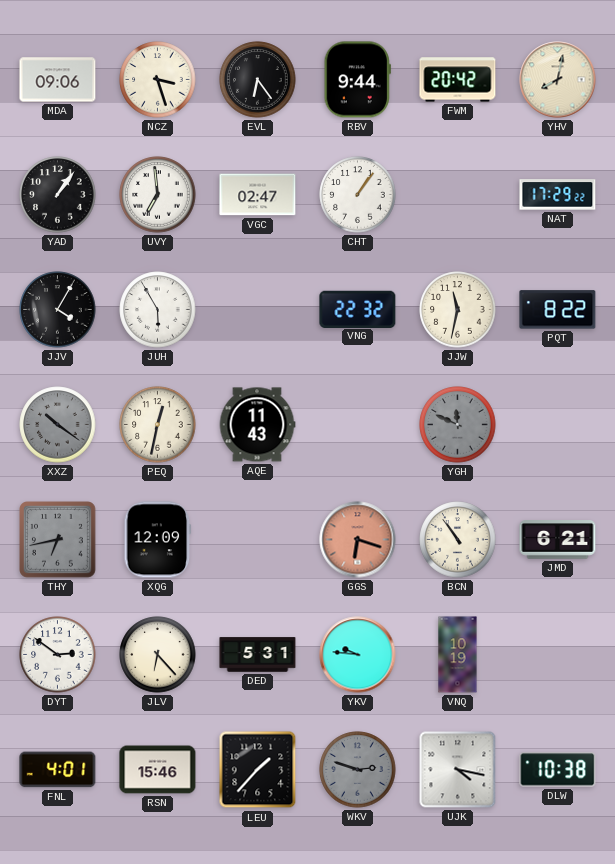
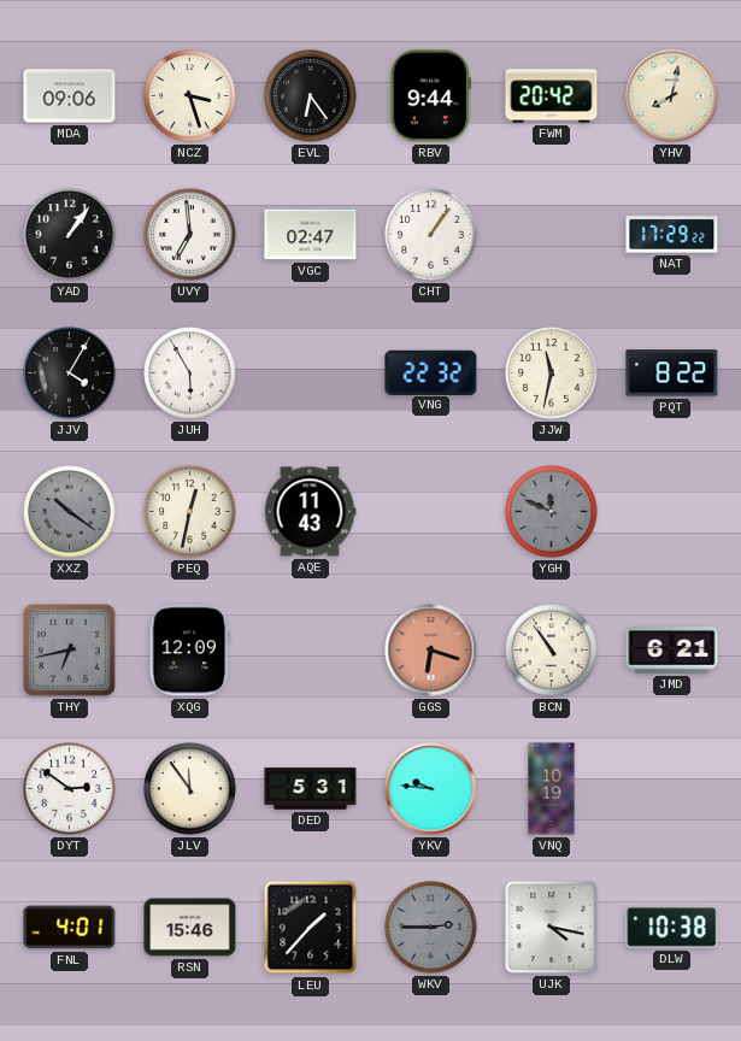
JLV: 6:23 -> 11:54 (190, 789)
WKV: 2:48 -> 2:45 (431, 928)
